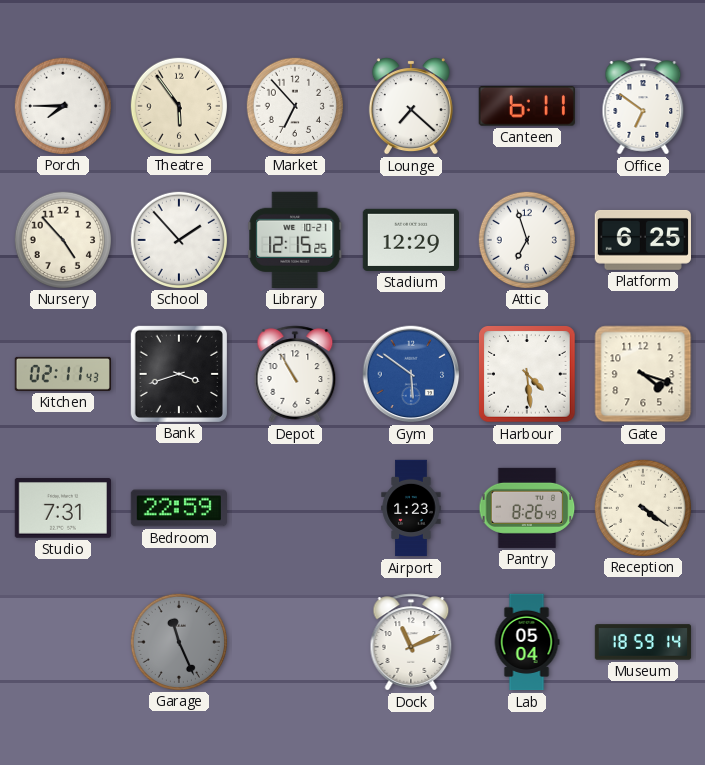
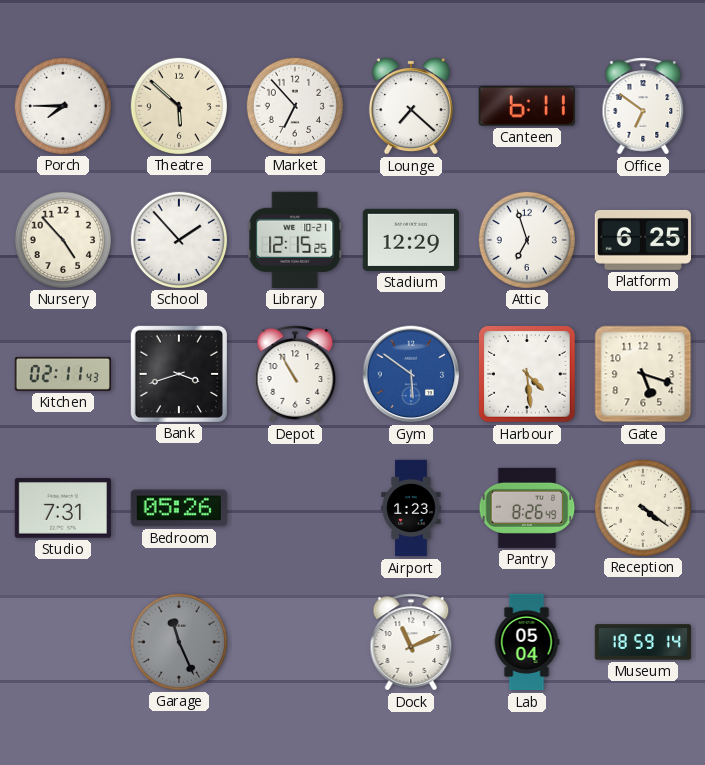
Theatre: 5:54 -> 5:52 (178, 105)
Gate: 4:18 -> 5:18 (643, 374)
Bedroom: 22:59 -> 05:26 (179, 508)
